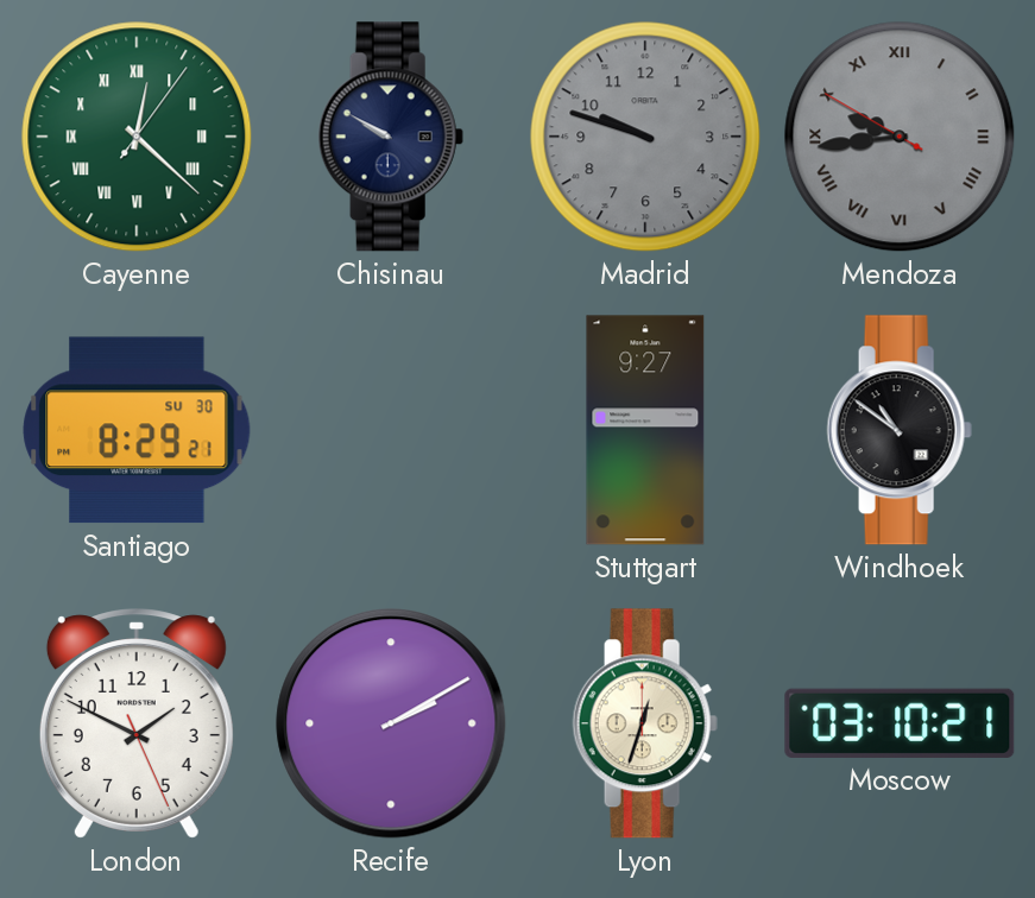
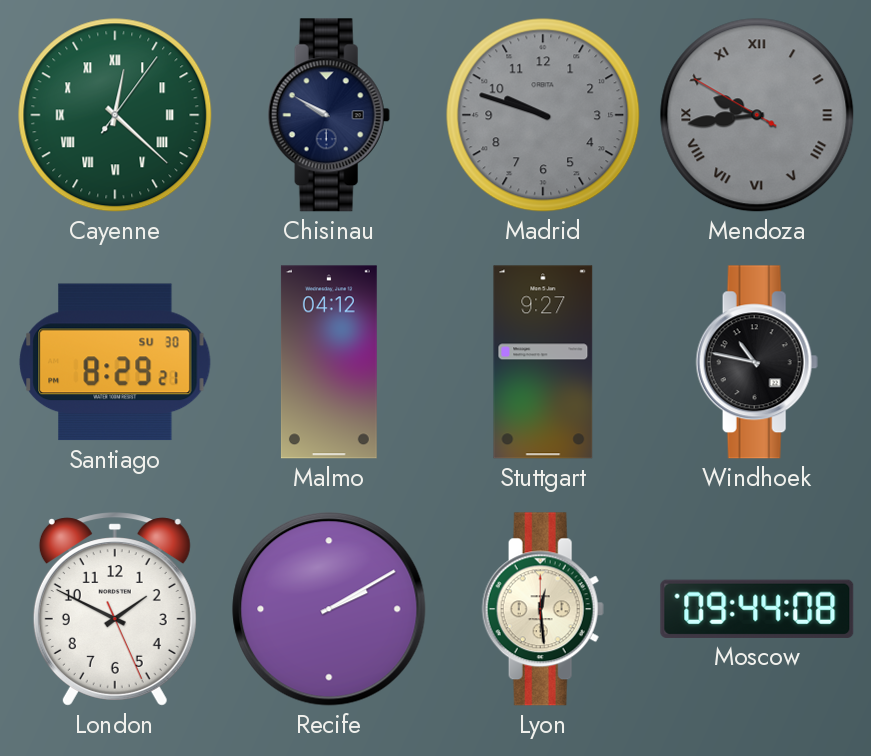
Malmo: none -> 04:12 (329, 362)
Windhoek: 10:51 -> 10:47 (757, 362)
Lyon: 12:33 -> 12:29 (543, 609)
Moscow: 03:10 -> 09:44 (757, 609)
